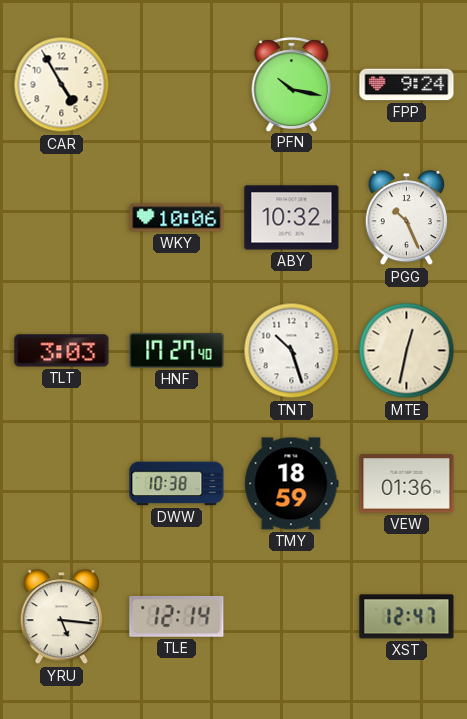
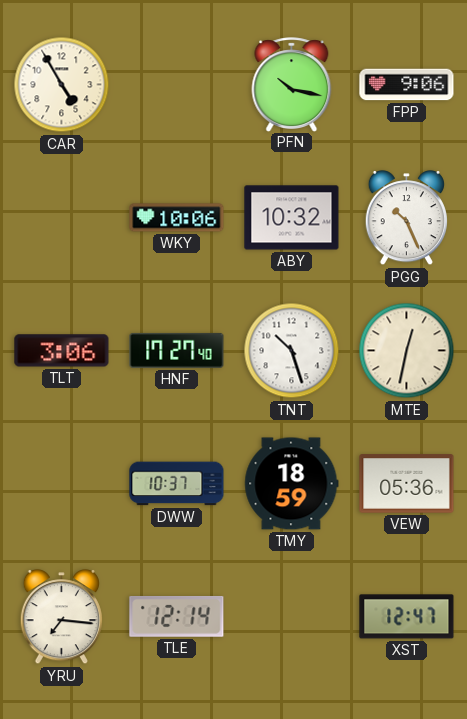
FPP: 9:24 -> 9:06 (407, 85)
TLT: 3:03 -> 3:06 (62, 351)
DWW: 10:38 -> 10:37 (177, 484)
VEW: 01:36 -> 05:36 (407, 484)
YRU: 5:16 -> 7:16 (61, 617)
